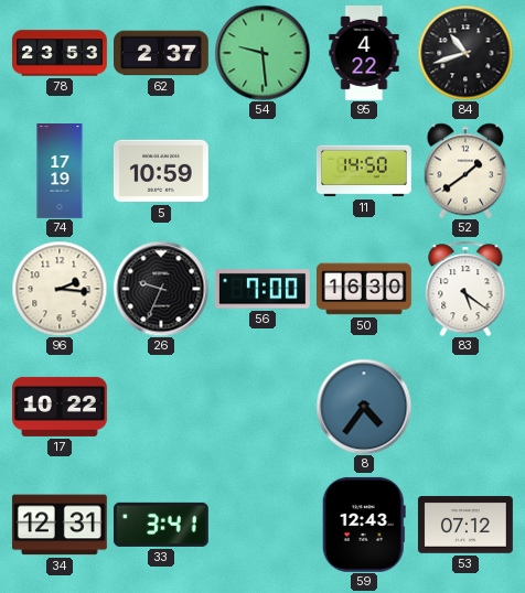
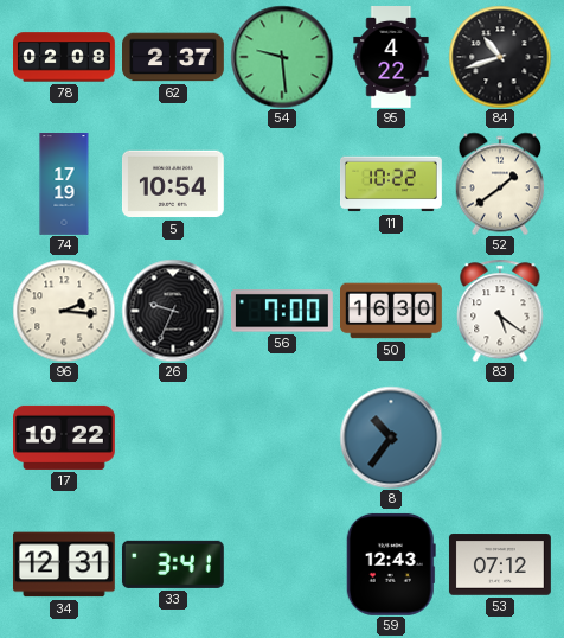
78: 23:53 -> 02:08 (65, 57)
5: 10:59 -> 10:54 (173, 184)
11: 14:50 -> 10:22 (392, 184)
8: 4:36 -> 10:36 (391, 438)
